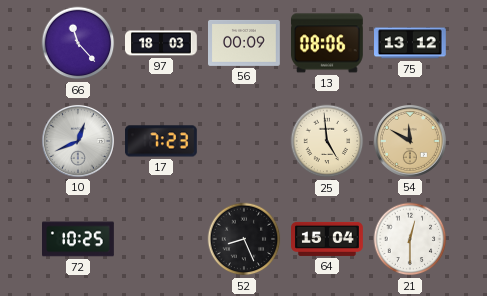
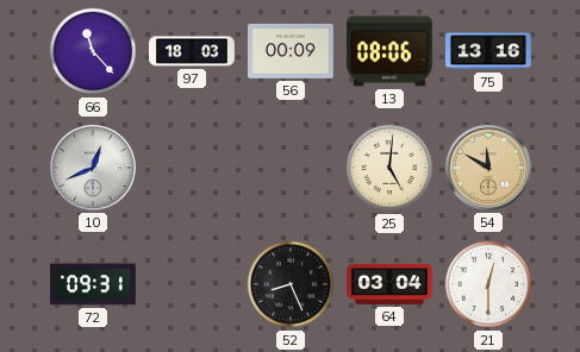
75: 13:12 -> 13:16 (489, 51)
17: 7:23 -> none (162, 141)
25: 4:59 -> 5:01 (389, 168)
72: 10:25 -> 09:31 (94, 284)
64: 15:04 -> 03:04 (391, 284)
